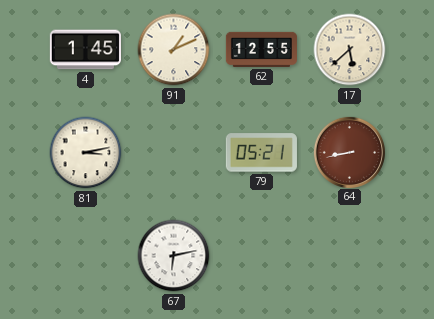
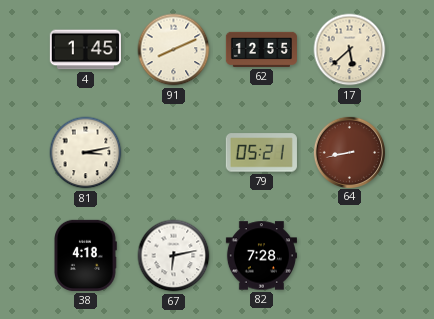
91: 1:11 -> 8:11 (174, 50)
38: none -> 4:18 (86, 255)
82: none -> 7:28 (261, 256)
